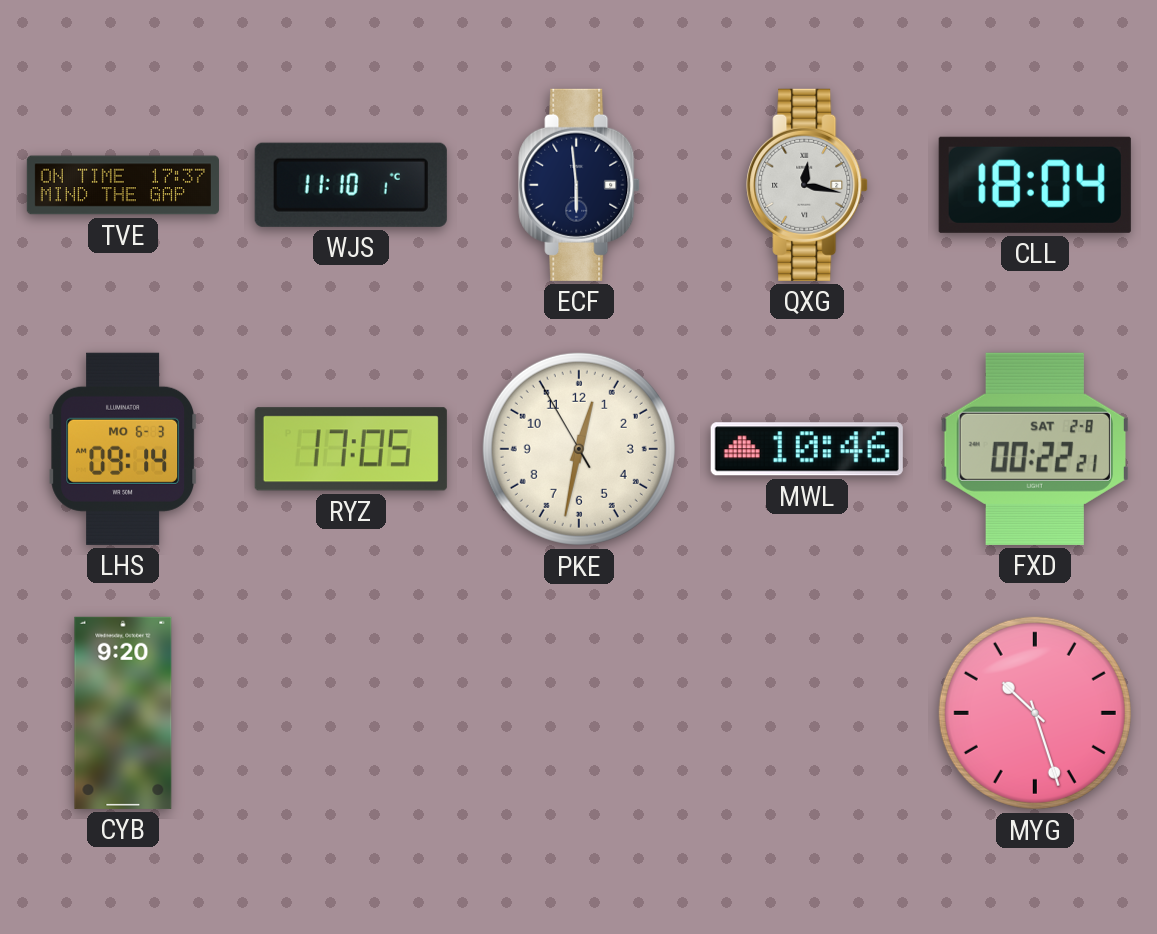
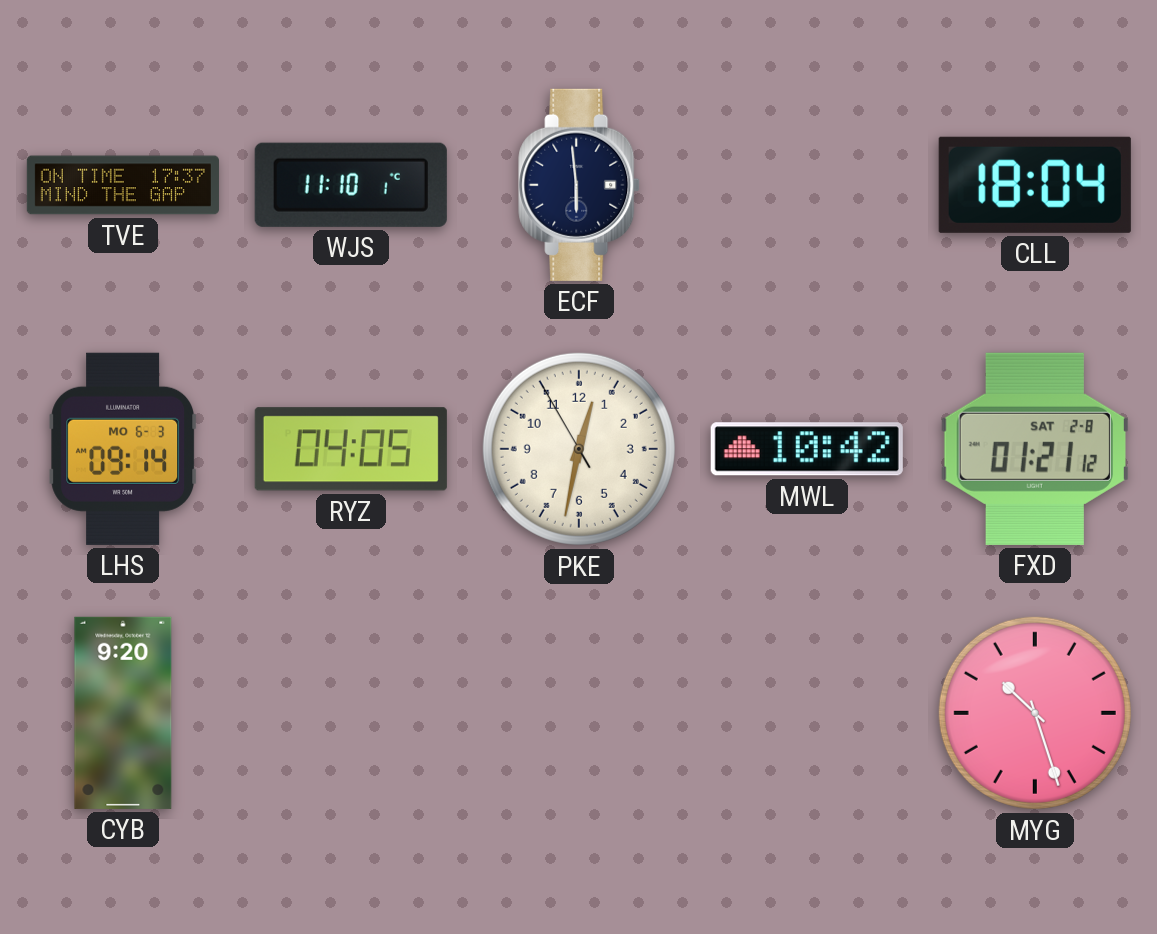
QXG: 12:17 -> none (807, 185)
RYZ: 17:05 -> 04:05 (351, 449)
MWL: 10:46 -> 10:42 (807, 449)
FXD: 00:22 -> 01:21 (1035, 449)
